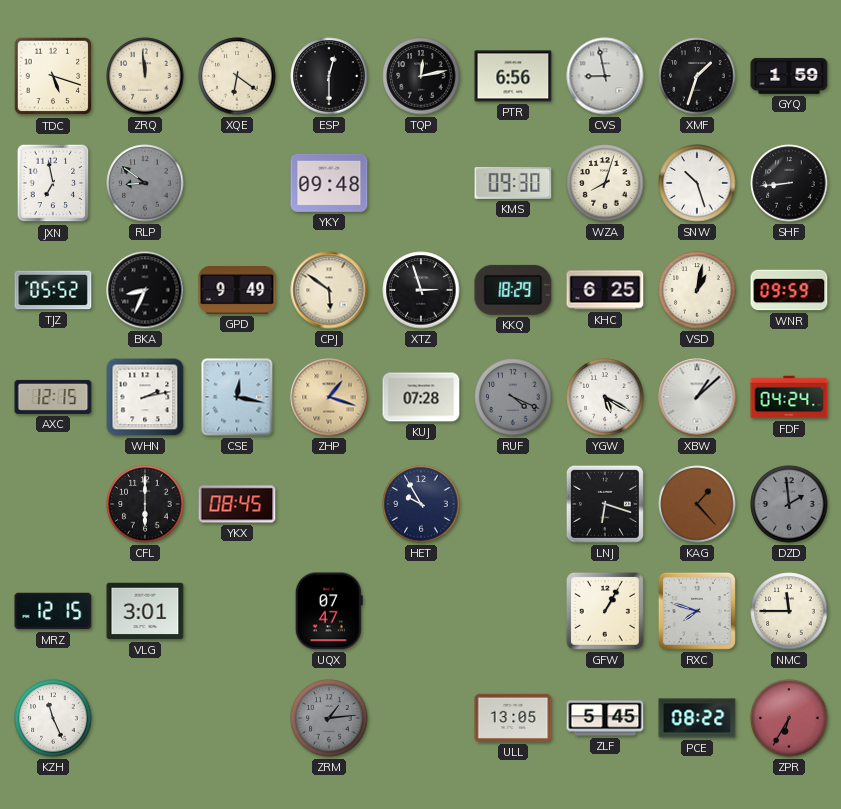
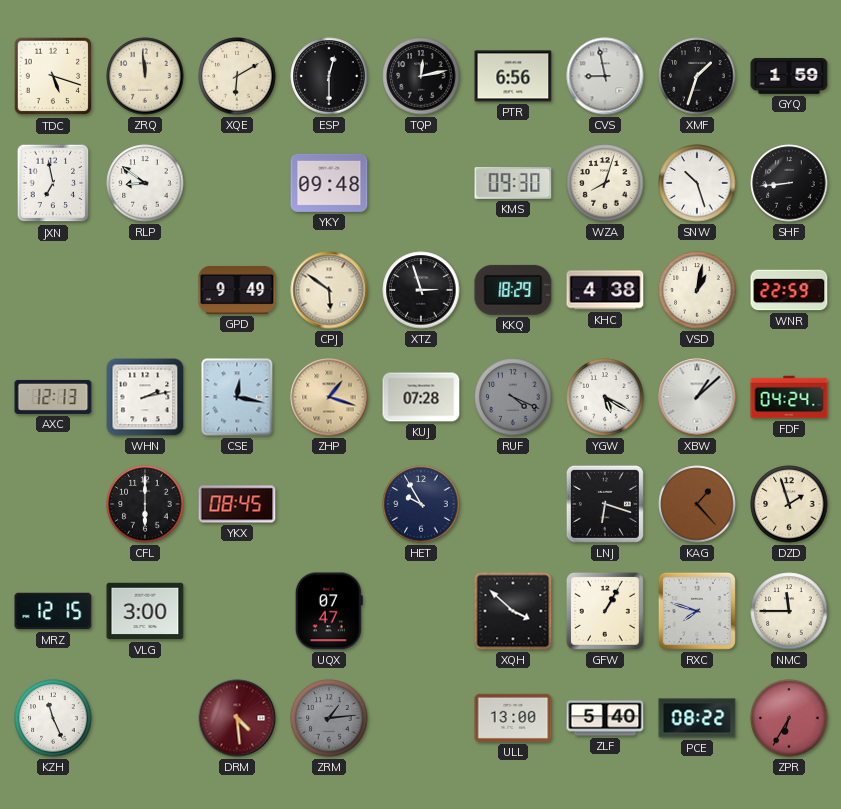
XQE: 6:21 -> 6:10 (237, 76)
RLP dial: grey -> white (145, 183)
TJZ: 05:52 -> none (53, 290)
BKA: 8:34 -> none (145, 290)
KHC: 6:25 -> 4:38 (605, 290)
WNR: 09:59 -> 22:59 (789, 290)
AXC: 12:15 -> 12:13 (53, 397)
DZD: 1:59 -> 1:57 (789, 504)
DZD dial: grey -> cream (789, 504)
VLG: 3:01 -> 3:00 (145, 611)
XQH: none -> 3:52 (513, 611)
DRM: none -> 4:29 (237, 718)
ULL: 13:05 -> 13:00 (513, 718)
ZLF: 5:45 -> 5:40 (605, 718)
